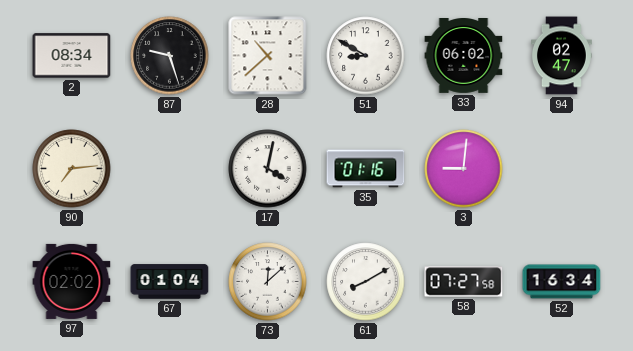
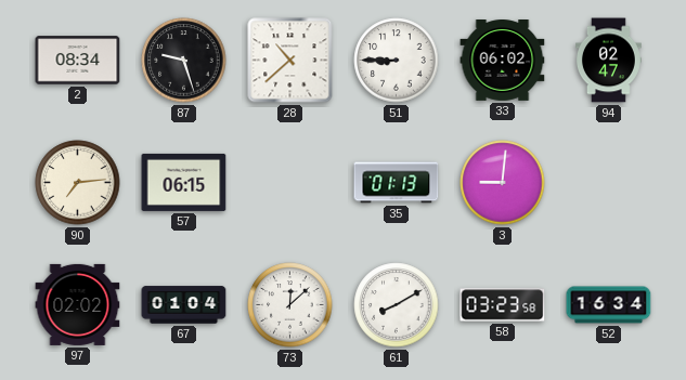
51: 8:50 -> 8:45 (397, 61)
57: none -> 06:15 (184, 182)
17: 4:02 -> none (268, 169)
35: 01:16 -> 01:13 (397, 183)
58: 07:27 -> 03:23 (503, 305)
